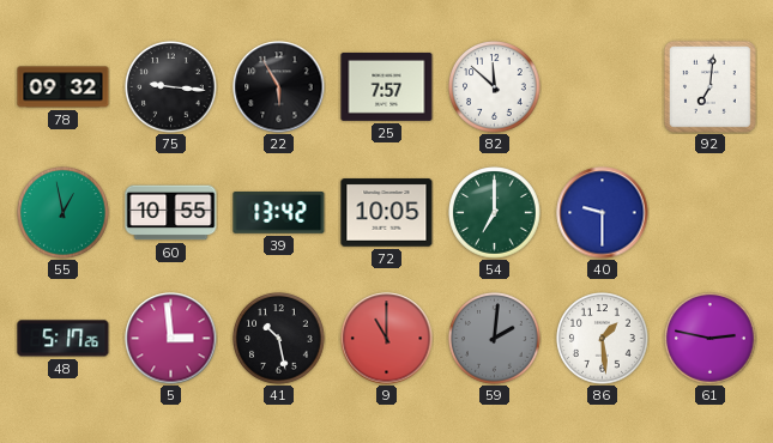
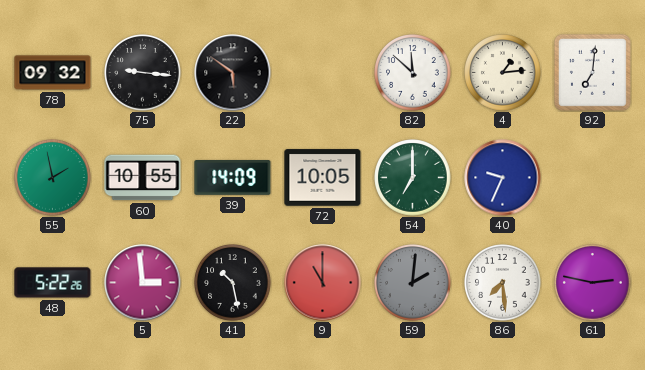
22: 5:55 -> 5:51 (233, 73)
25: 7:57 -> none (387, 86)
4: none -> 1:14 (503, 73)
55: 12:58 -> 1:58 (53, 178)
39: 13:42 -> 14:09 (233, 178)
40: 9:30 -> 9:34 (503, 178)
48: 5:17 -> 5:22 (53, 283)
86: 1:29 -> 7:29 (503, 283)
